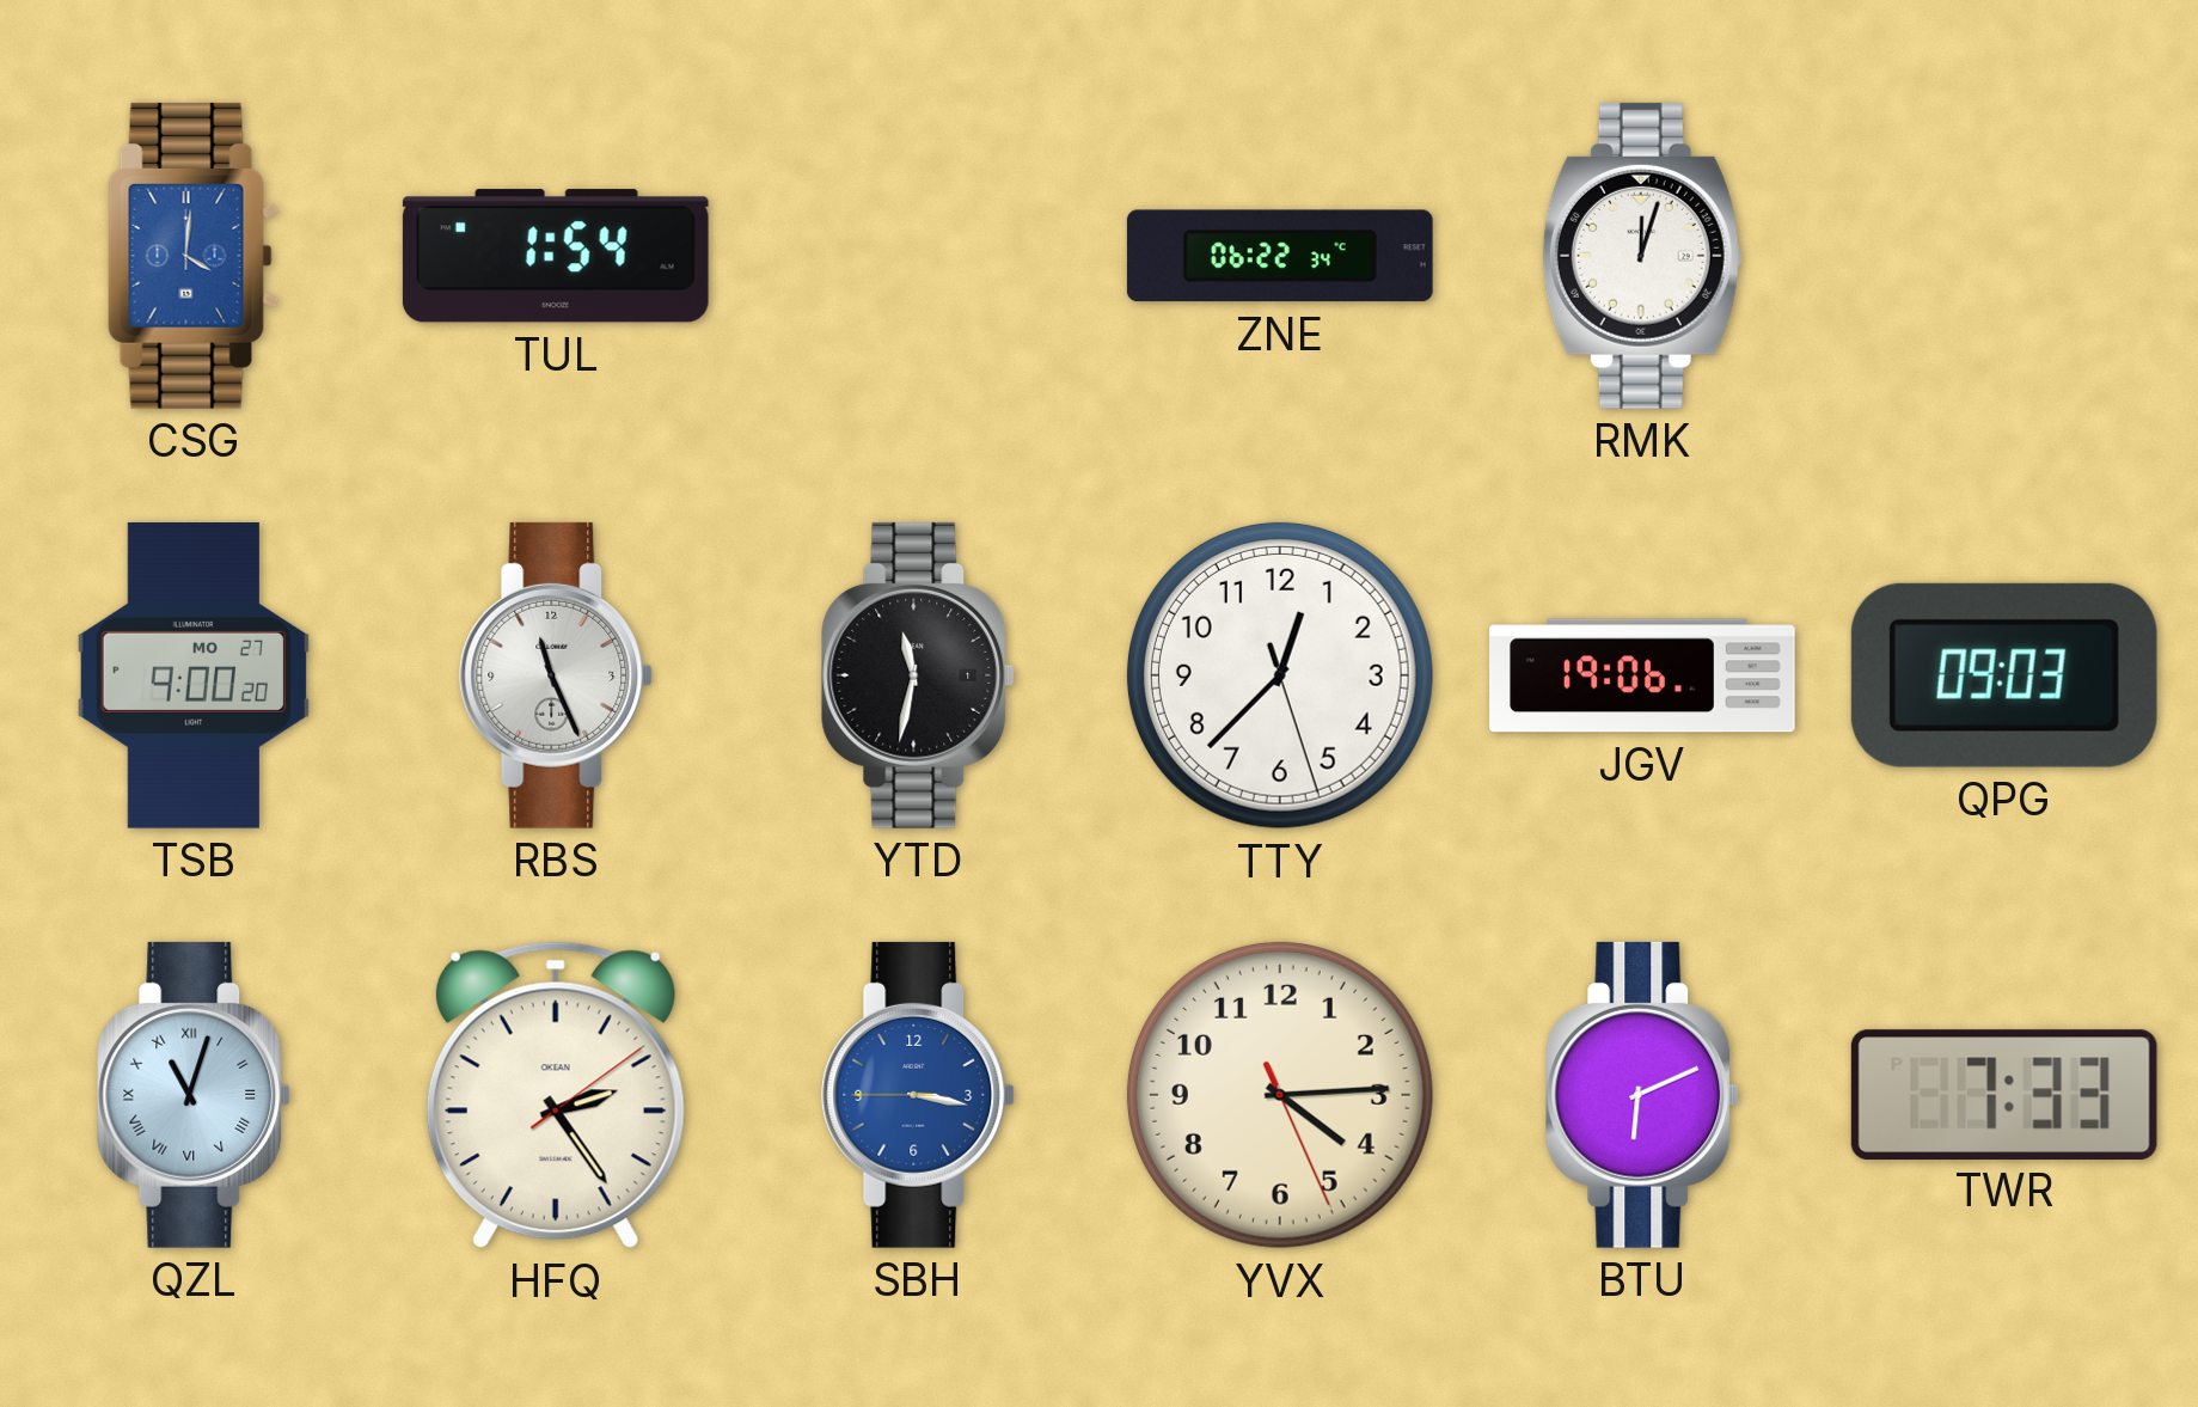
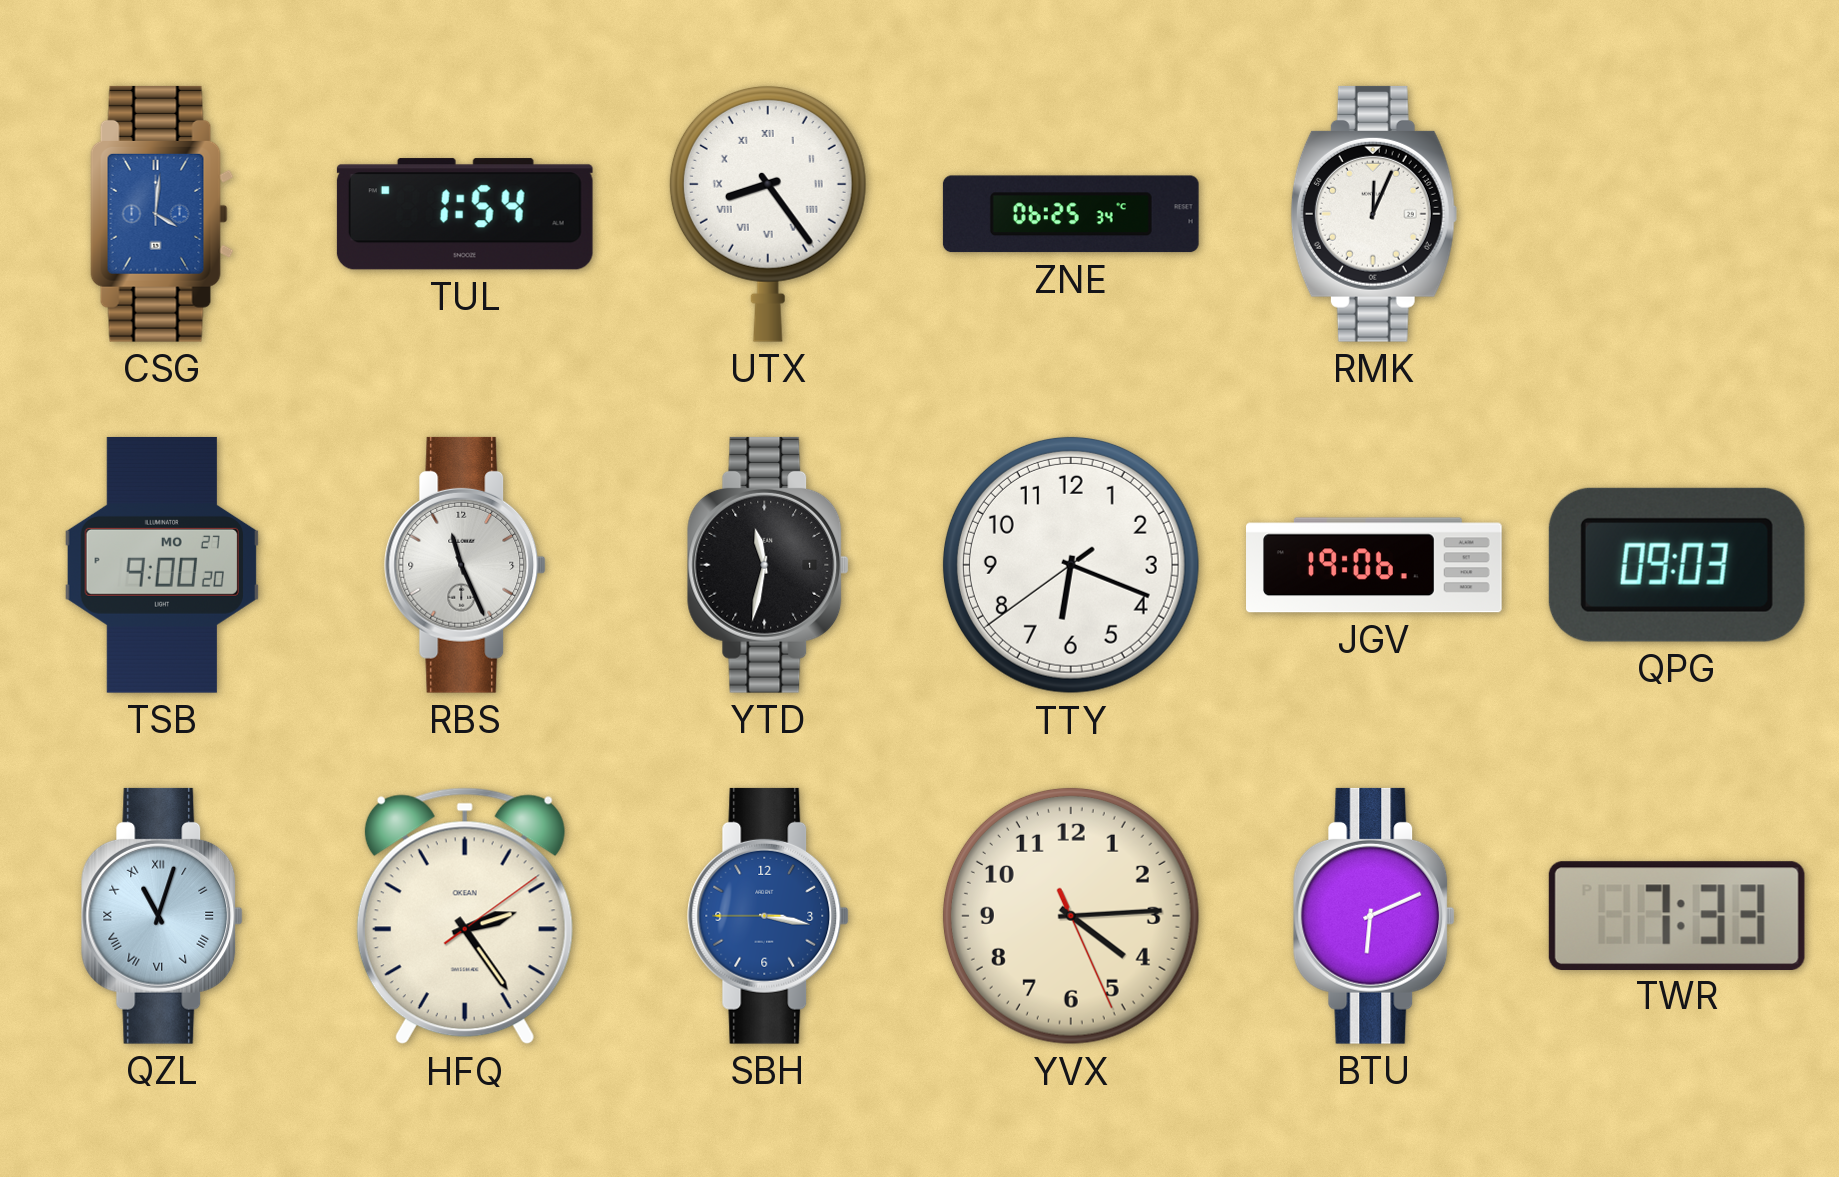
UTX: none -> 8:24 (768, 213)
ZNE: 06:22 -> 06:25 (1071, 214)
RMK: 12:03 -> 12:04 (1374, 214)
TTY: 12:37 -> 6:18 (1071, 565)
